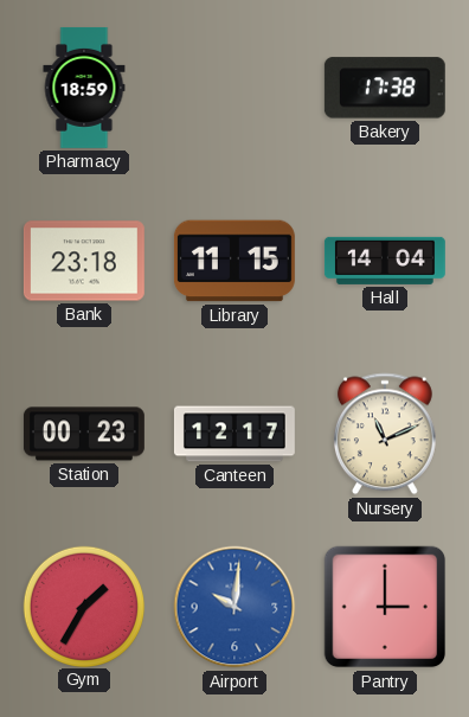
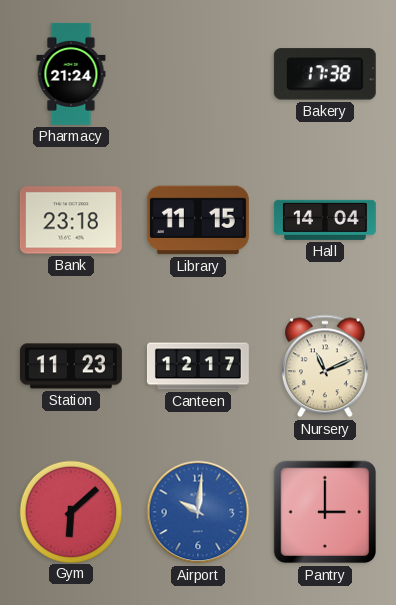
Pharmacy: 18:59 -> 21:24 (71, 74)
Station: 00:23 -> 11:23 (71, 366)
Gym: 1:35 -> 6:08 (70, 511)
